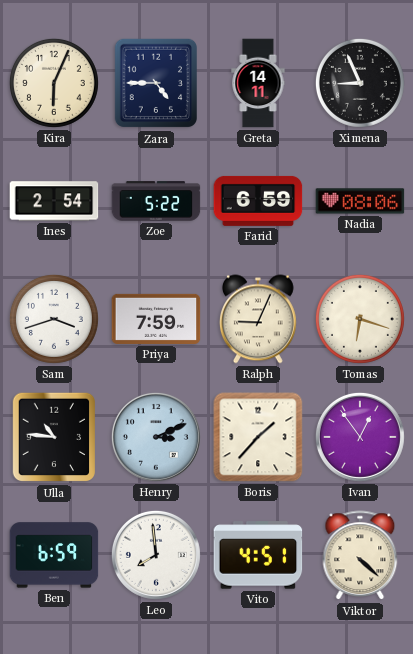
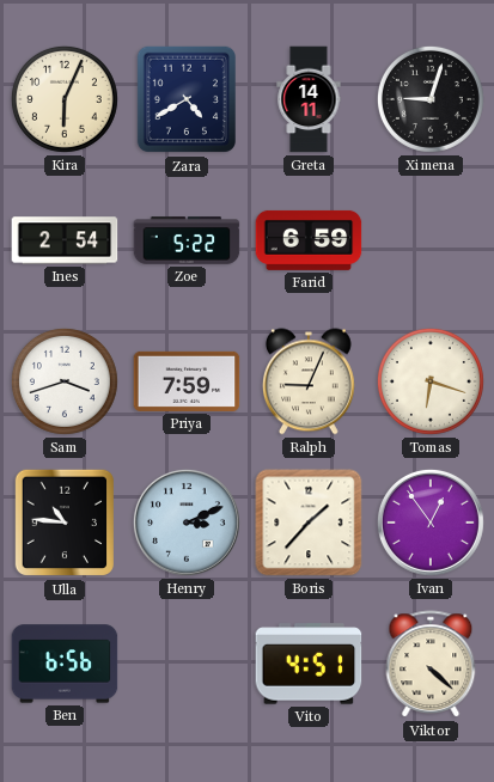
Zara: 4:45 -> 4:40 (185, 99)
Ximena: 8:56 -> 9:03 (431, 99)
Nadia: 08:06 -> none (360, 201)
Ben: 6:59 -> 6:56 (65, 664)
Leo: 7:59 -> none (156, 555)
